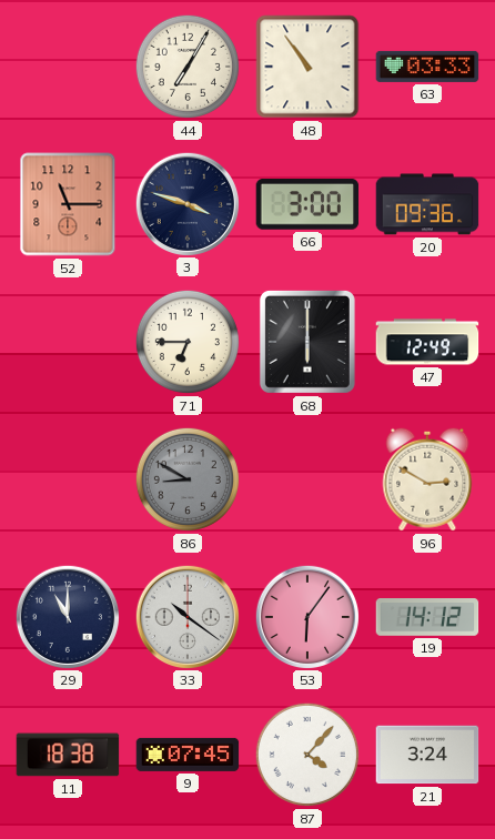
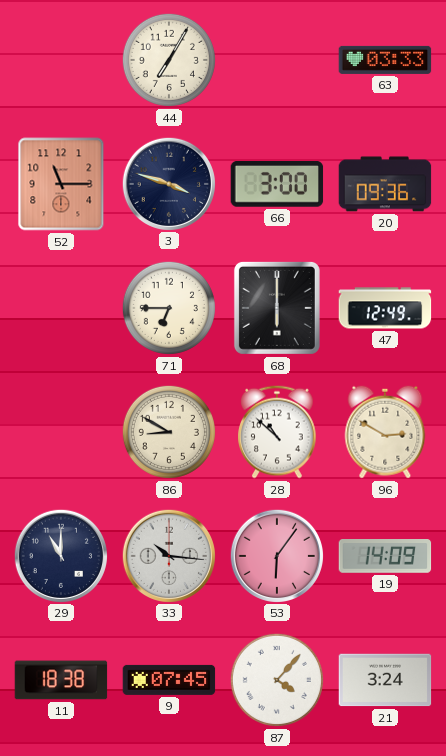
48: 10:54 -> none (307, 67)
86 dial: grey -> cream (169, 432)
28: none -> 10:52 (278, 432)
33: 10:21 -> 10:16 (168, 555)
19: 14:12 -> 14:09 (385, 557)
